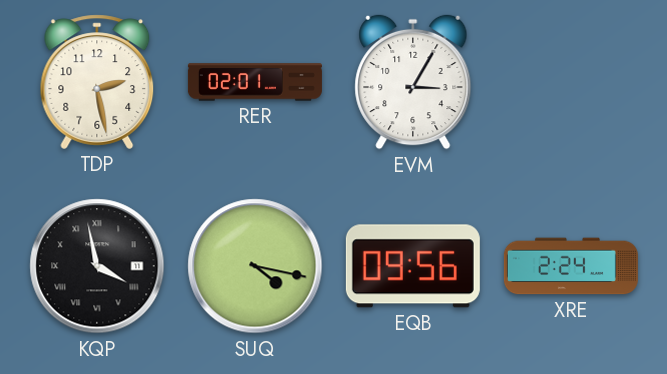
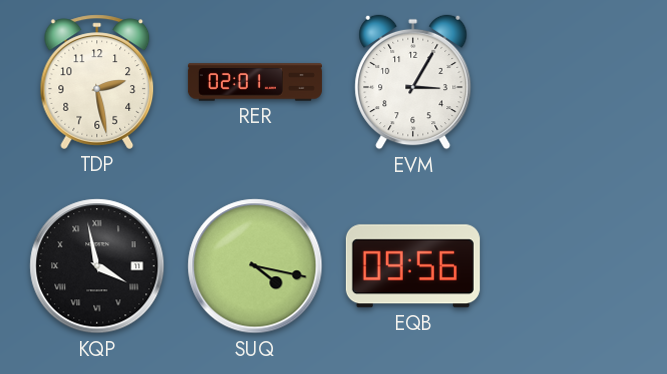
XRE: 2:24 -> none (571, 266)
